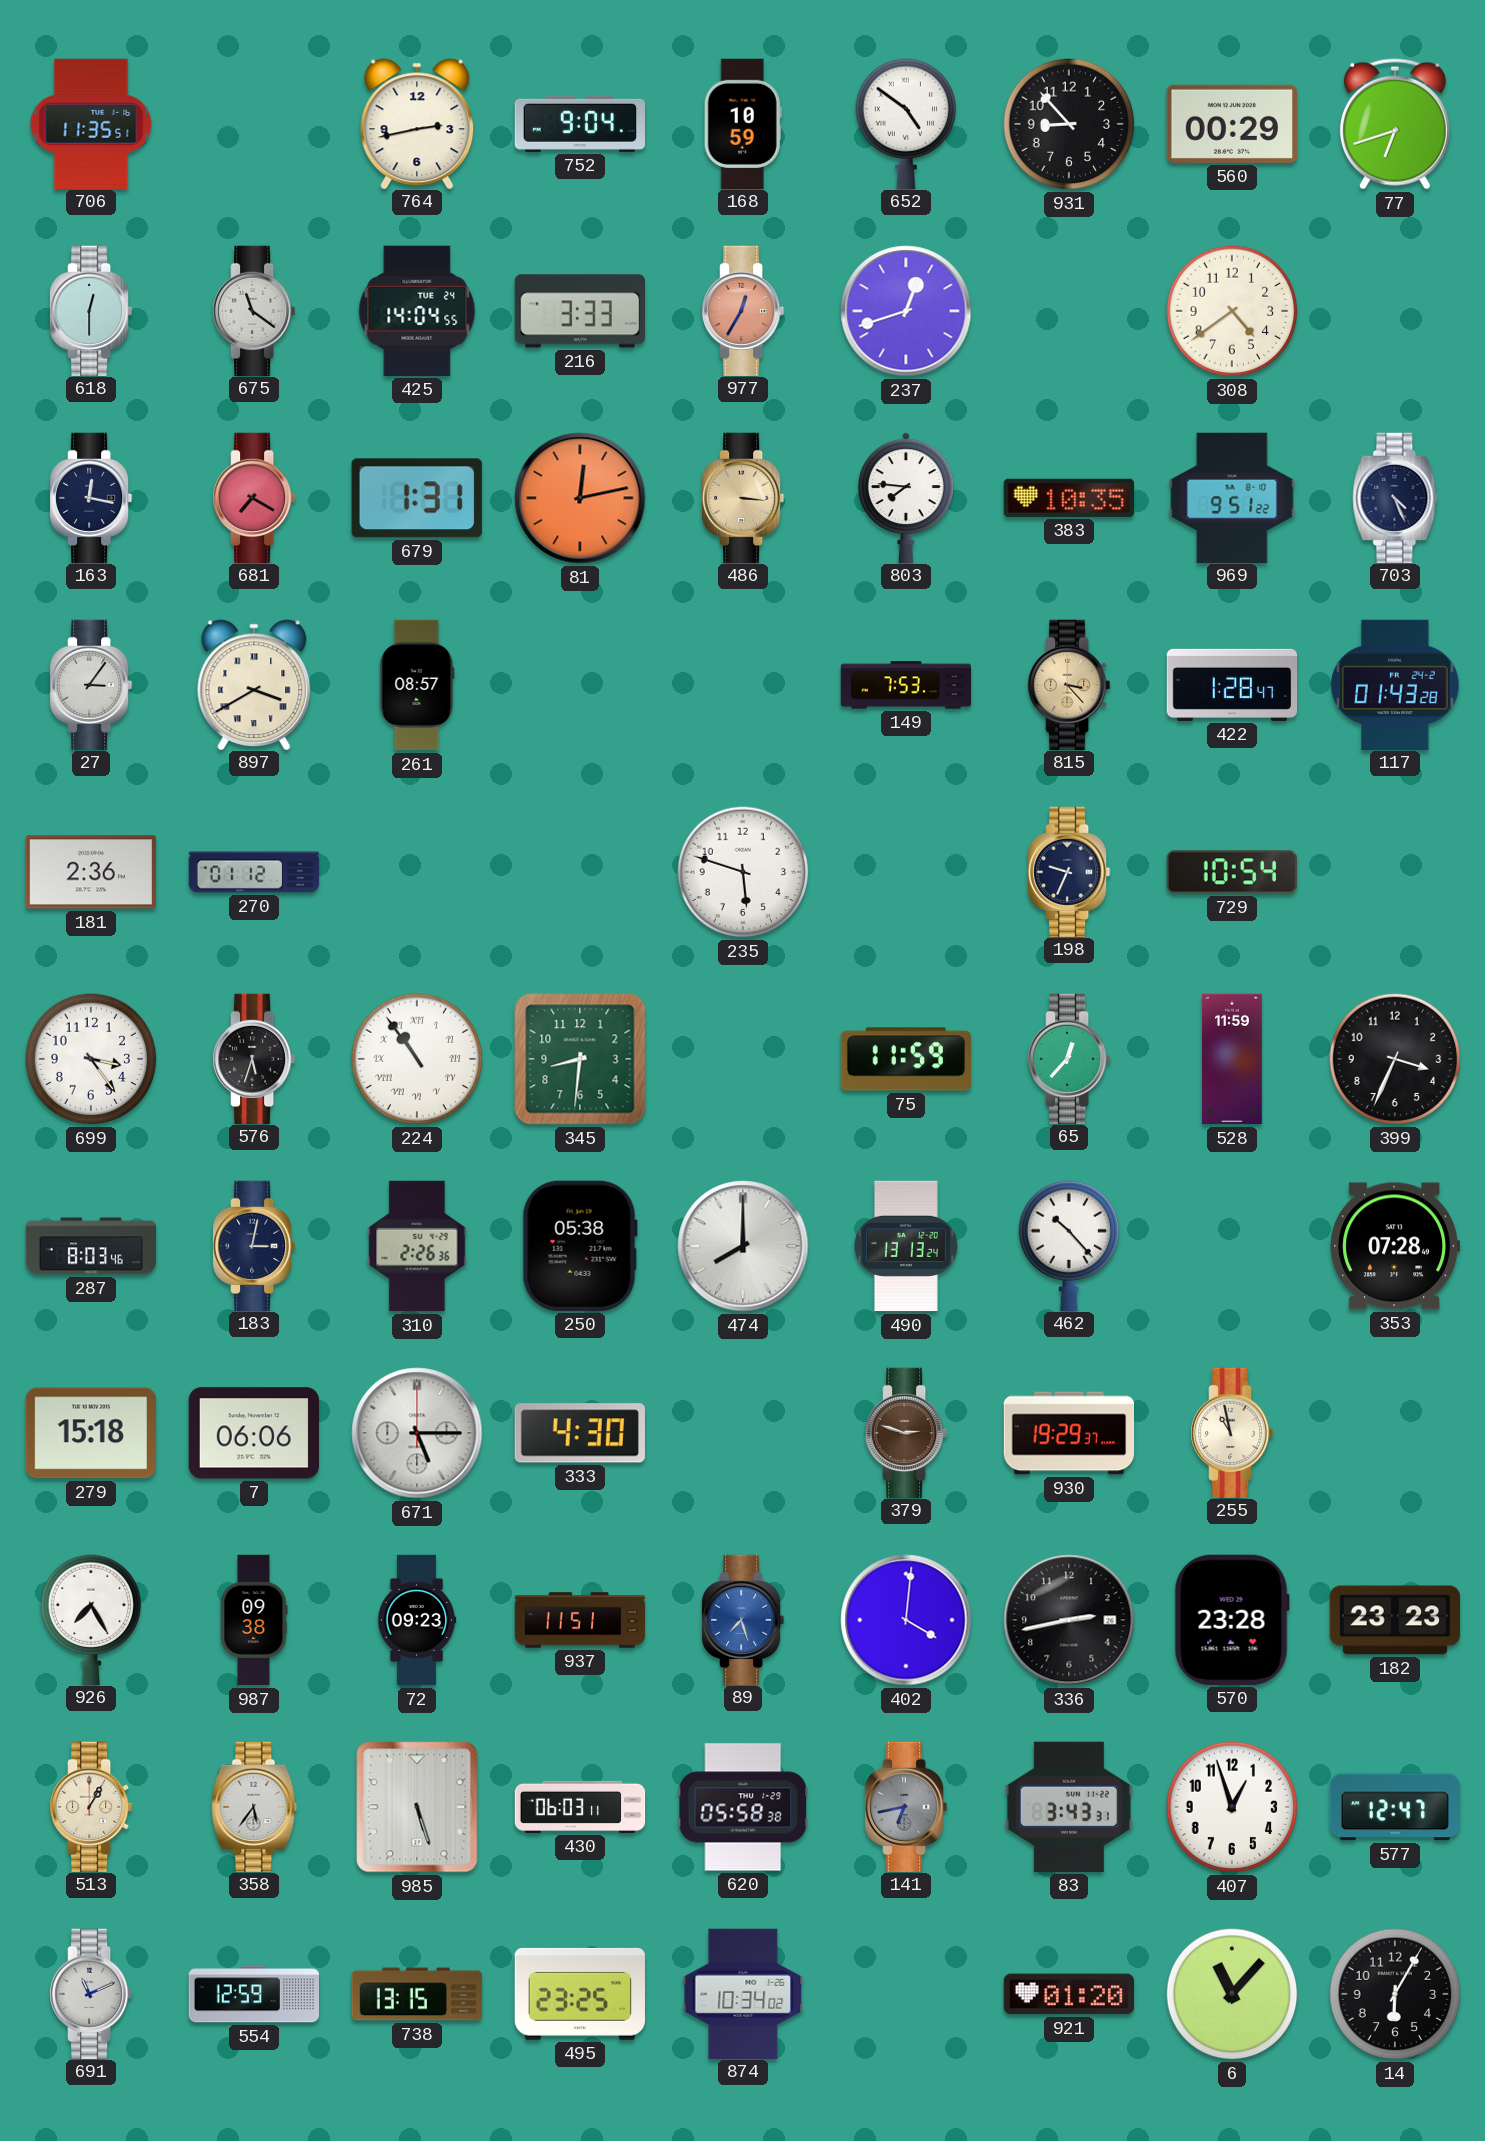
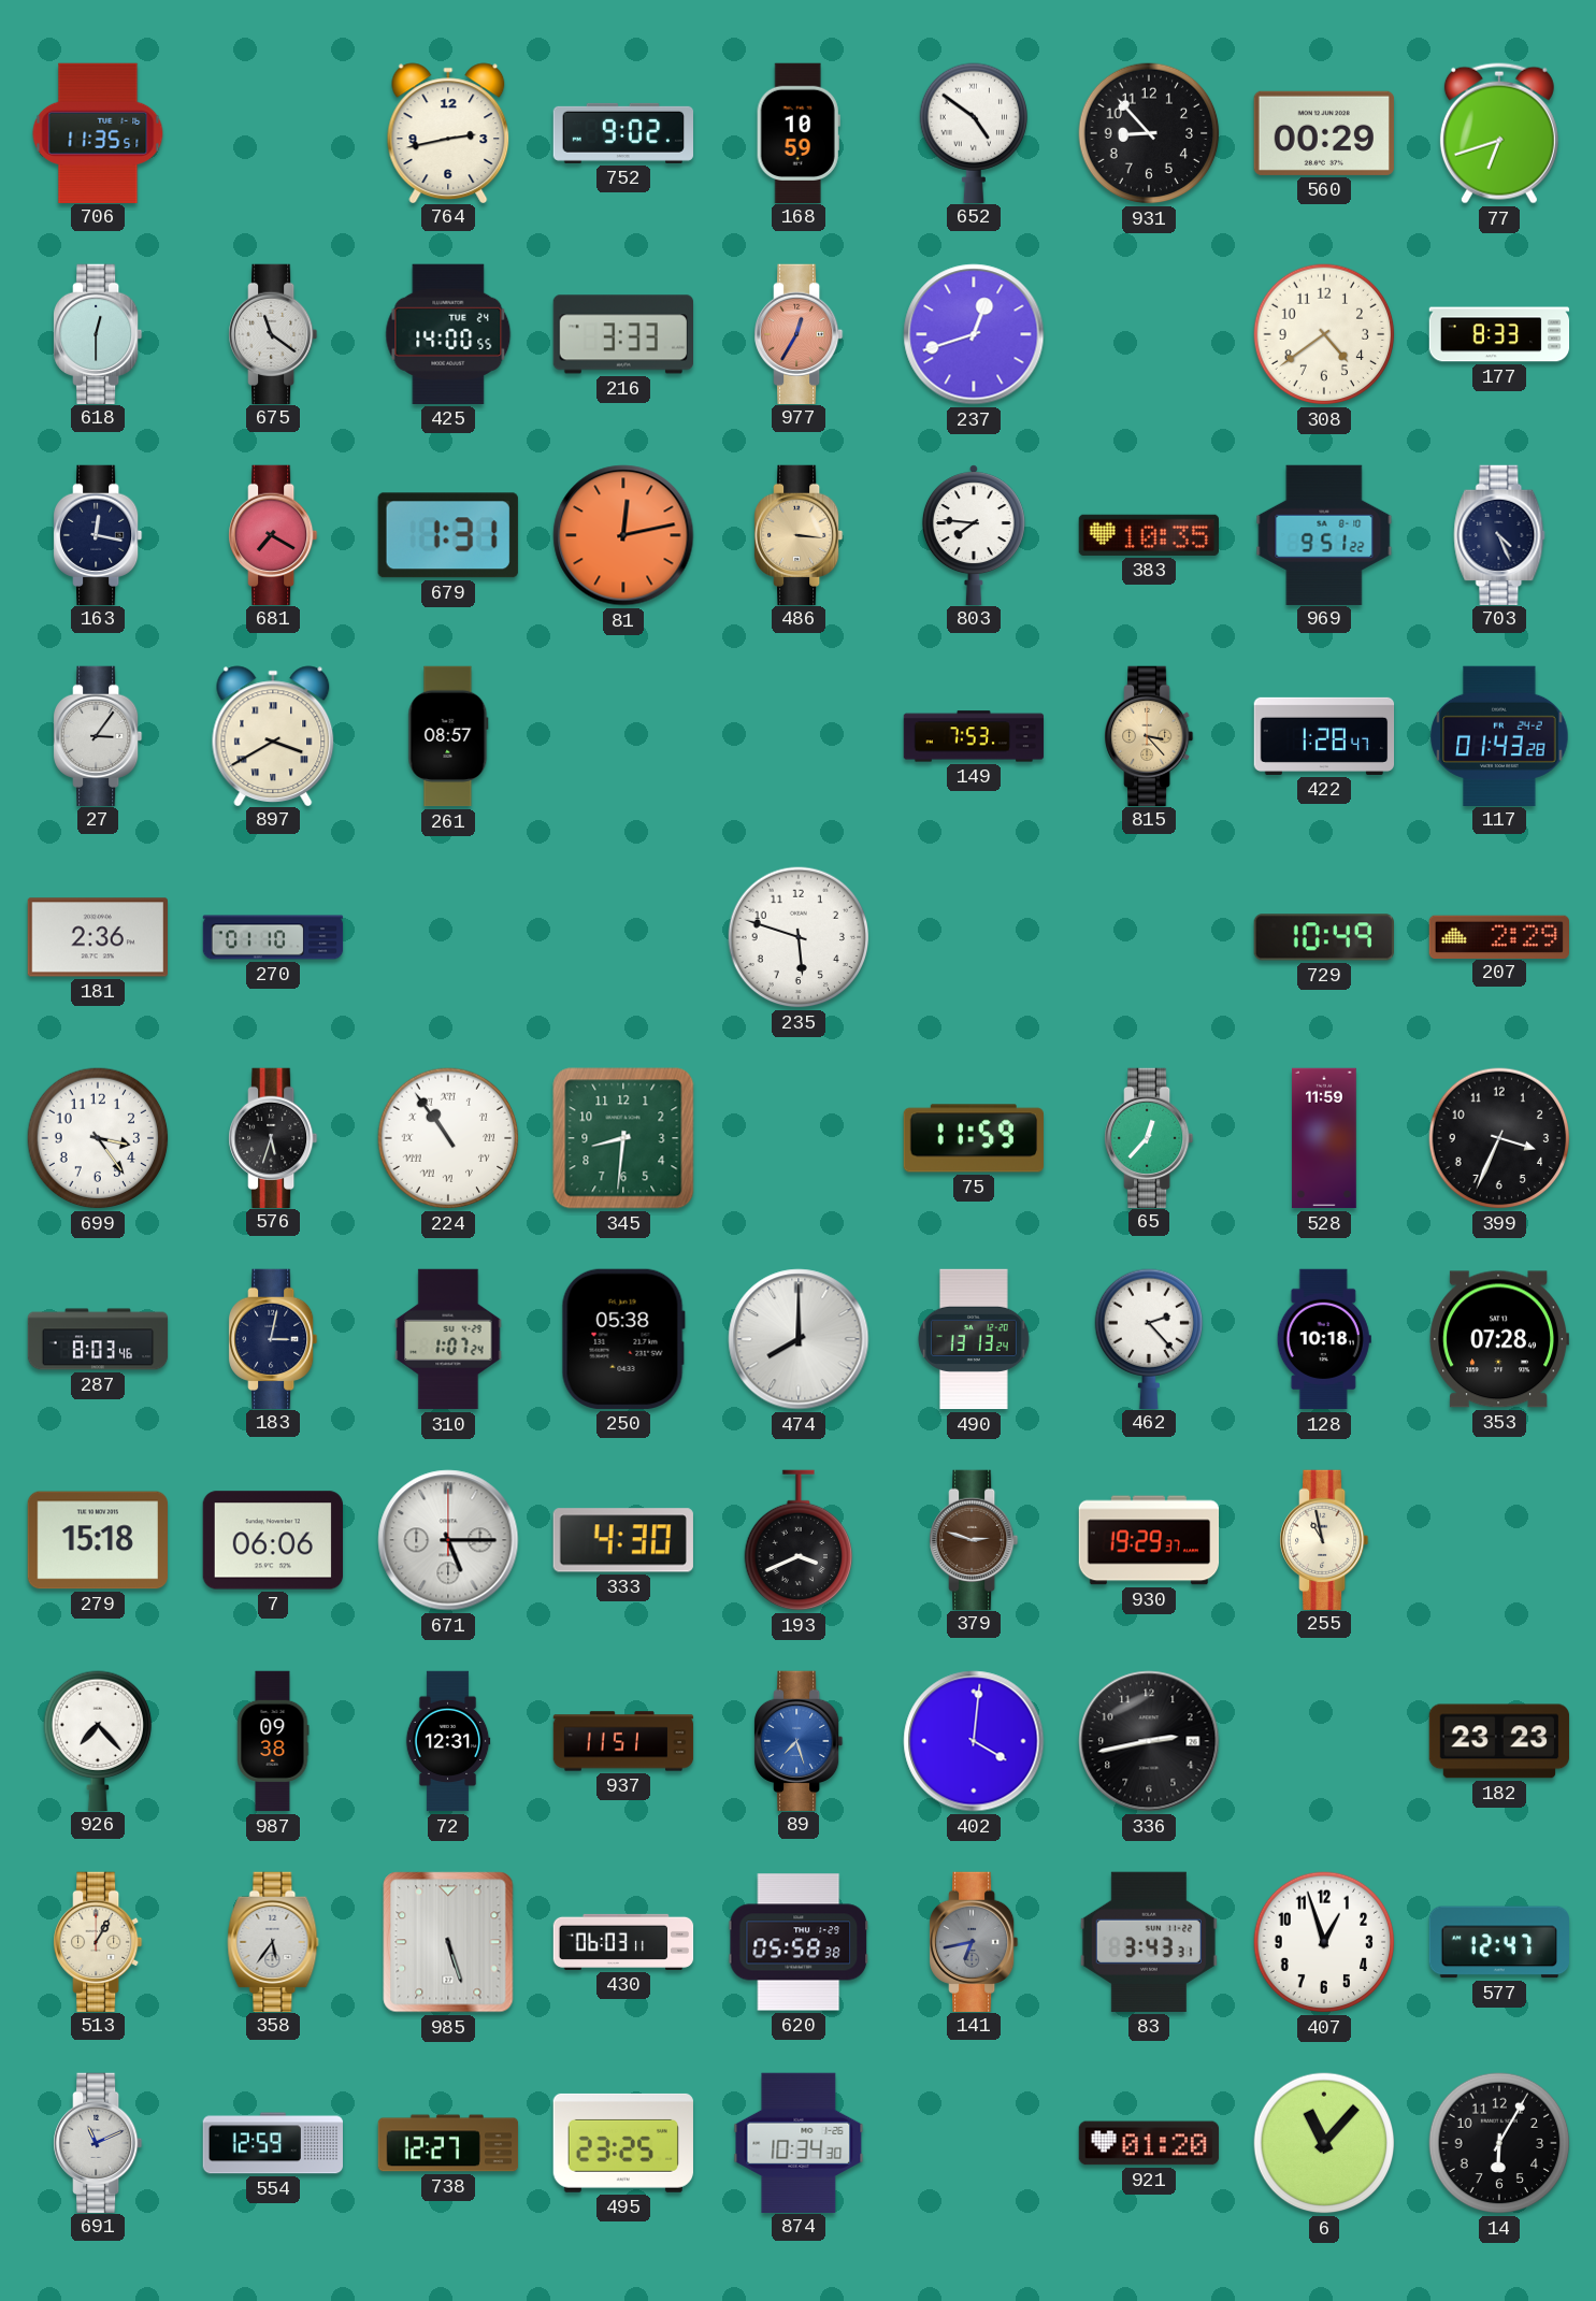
752: 9:04 -> 9:02 (623, 133)
425: 14:04 -> 14:00 (448, 334)
177: none -> 8:33 (1499, 334)
270: 01:12 -> 01:10 (273, 937)
198: 9:34 -> none (1070, 871)
729: 10:54 -> 10:49 (1323, 937)
207: none -> 2:29 (1498, 936)
310: 2:26 -> 1:07 (448, 1339)
462: 10:23 -> 2:23 (1148, 1338)
128: none -> 10:18 (1324, 1339)
193: none -> 3:41 (797, 1540)
926: 7:25 -> 7:23 (97, 1740)
72: 09:23 -> 12:31 (448, 1741)
570: 23:28 -> none (1232, 1620)
738: 13:15 -> 12:27 (448, 2143)
874: 10:34:02 -> 10:34:30 (799, 2142)
